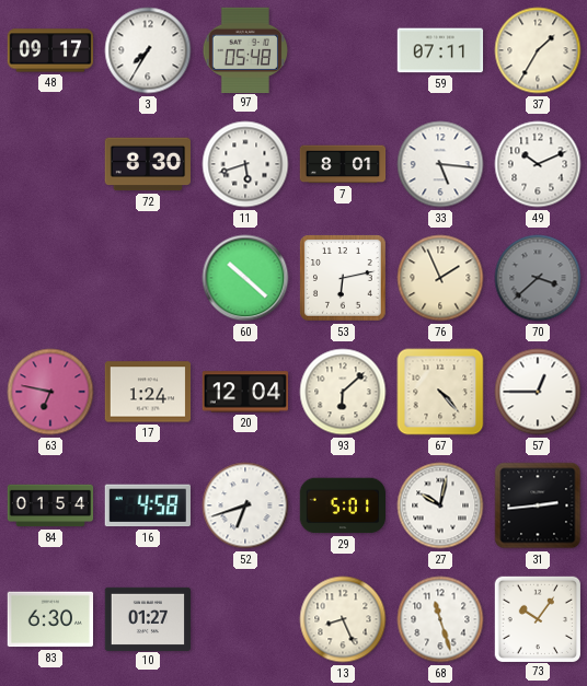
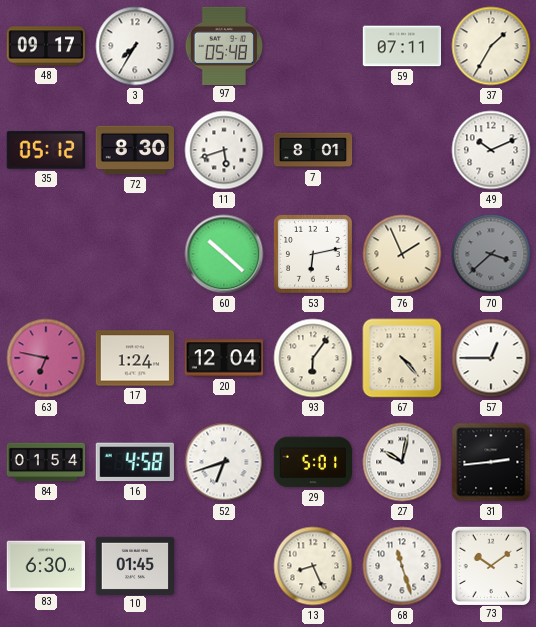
35: none -> 05:12 (46, 150)
33: 5:16 -> none (440, 164)
93: 6:08 -> 6:06 (313, 358)
10: 01:27 -> 01:45 (135, 565)
73: 10:06 -> 10:09 (490, 565)
